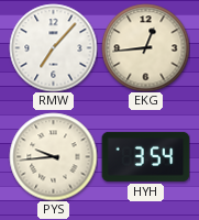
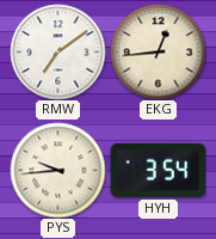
RMW: 7:07 -> 7:09 (57, 51)
